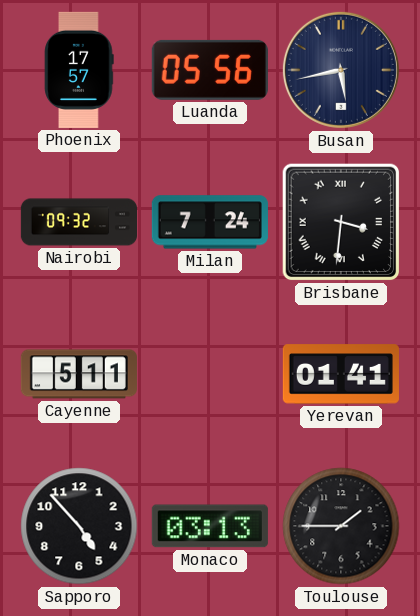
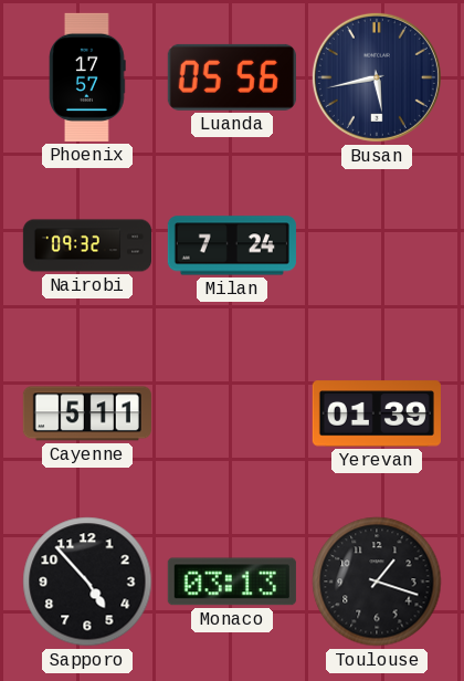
Brisbane: 3:31 -> none (341, 222)
Yerevan: 01:41 -> 01:39 (377, 413)
Toulouse: 1:45 -> 1:18 (377, 582)
